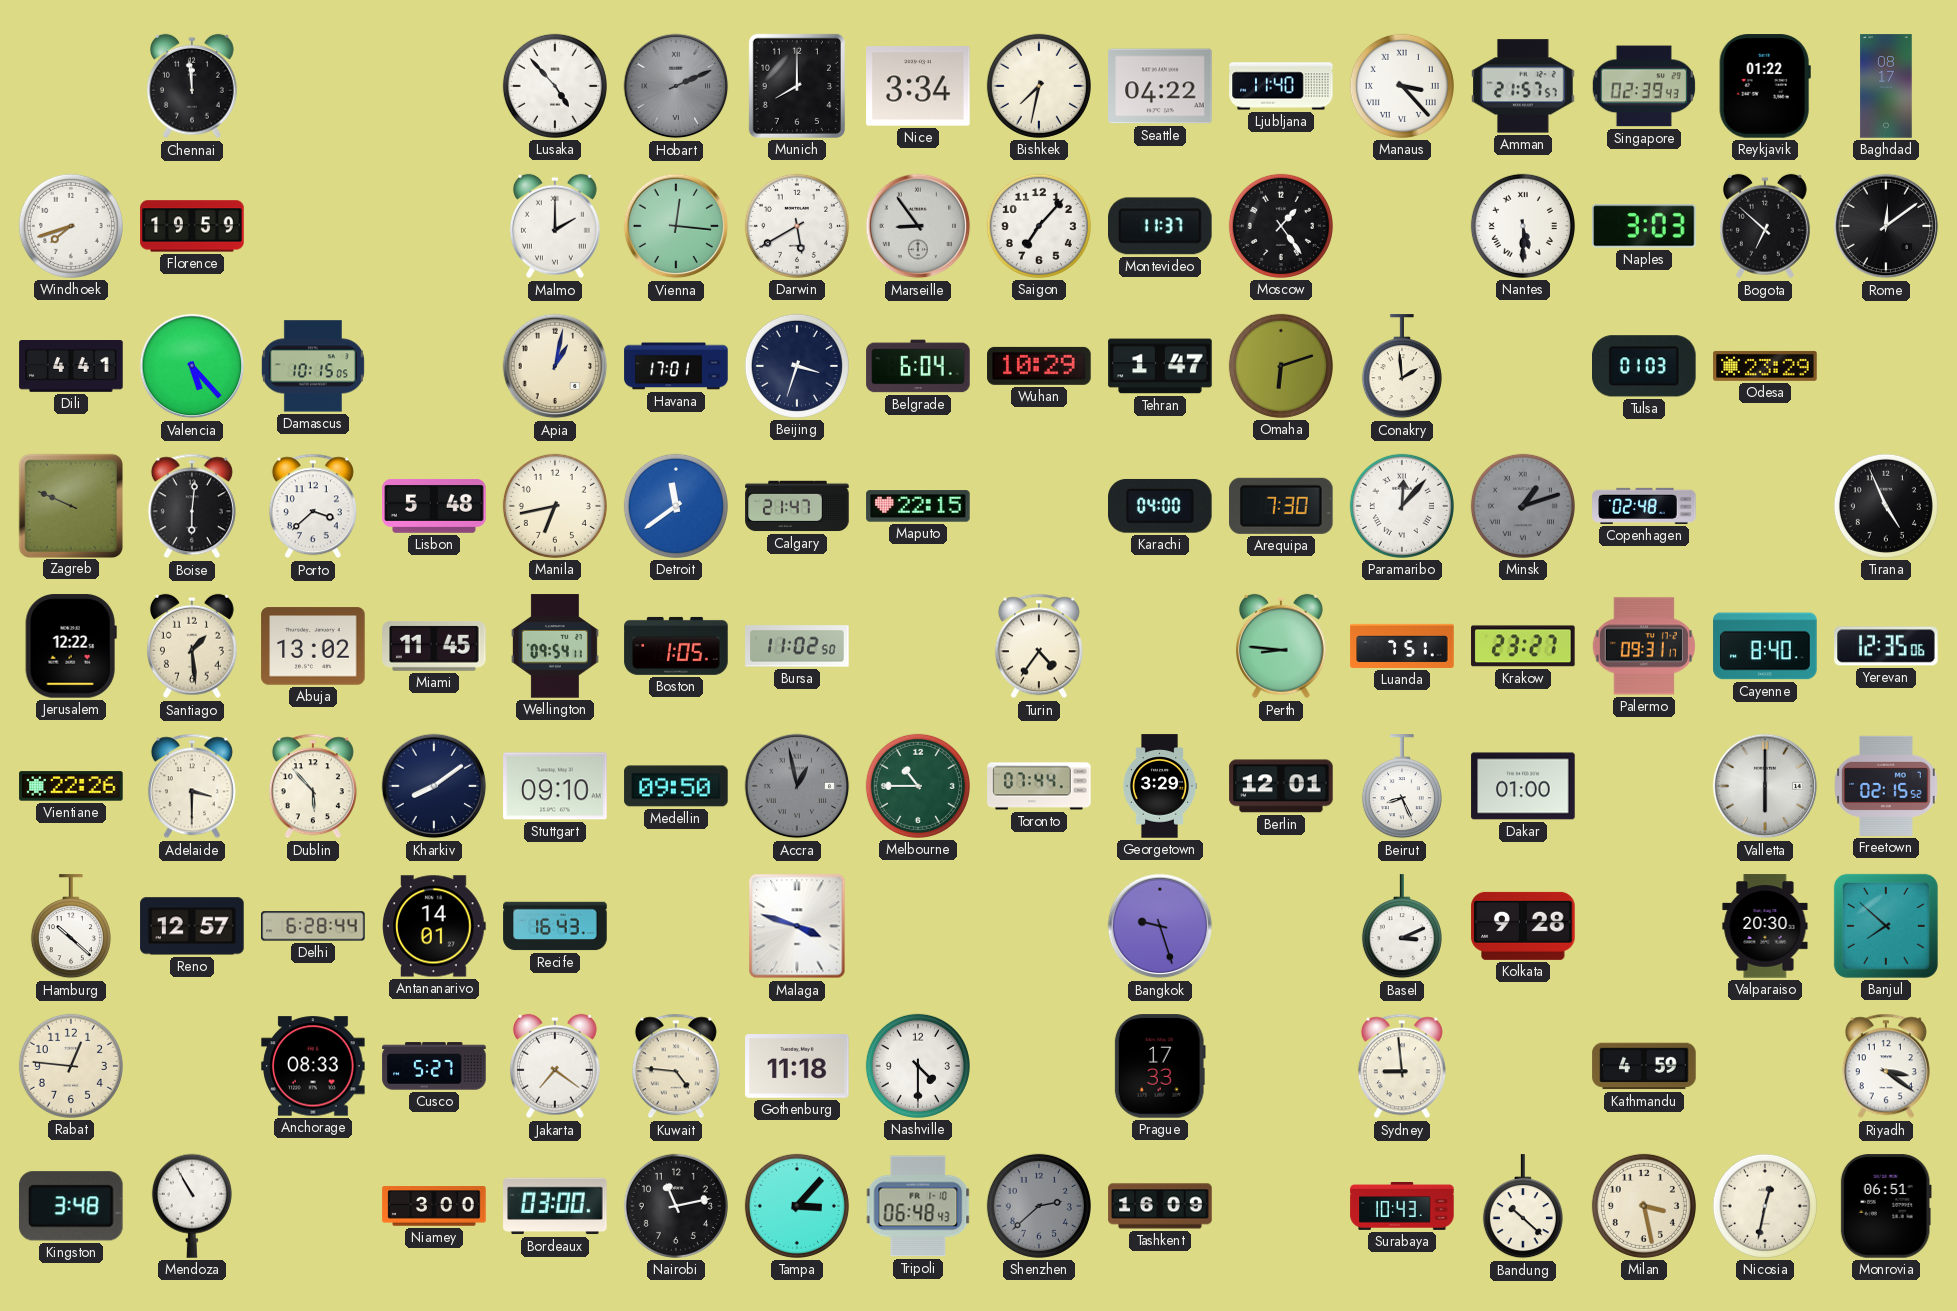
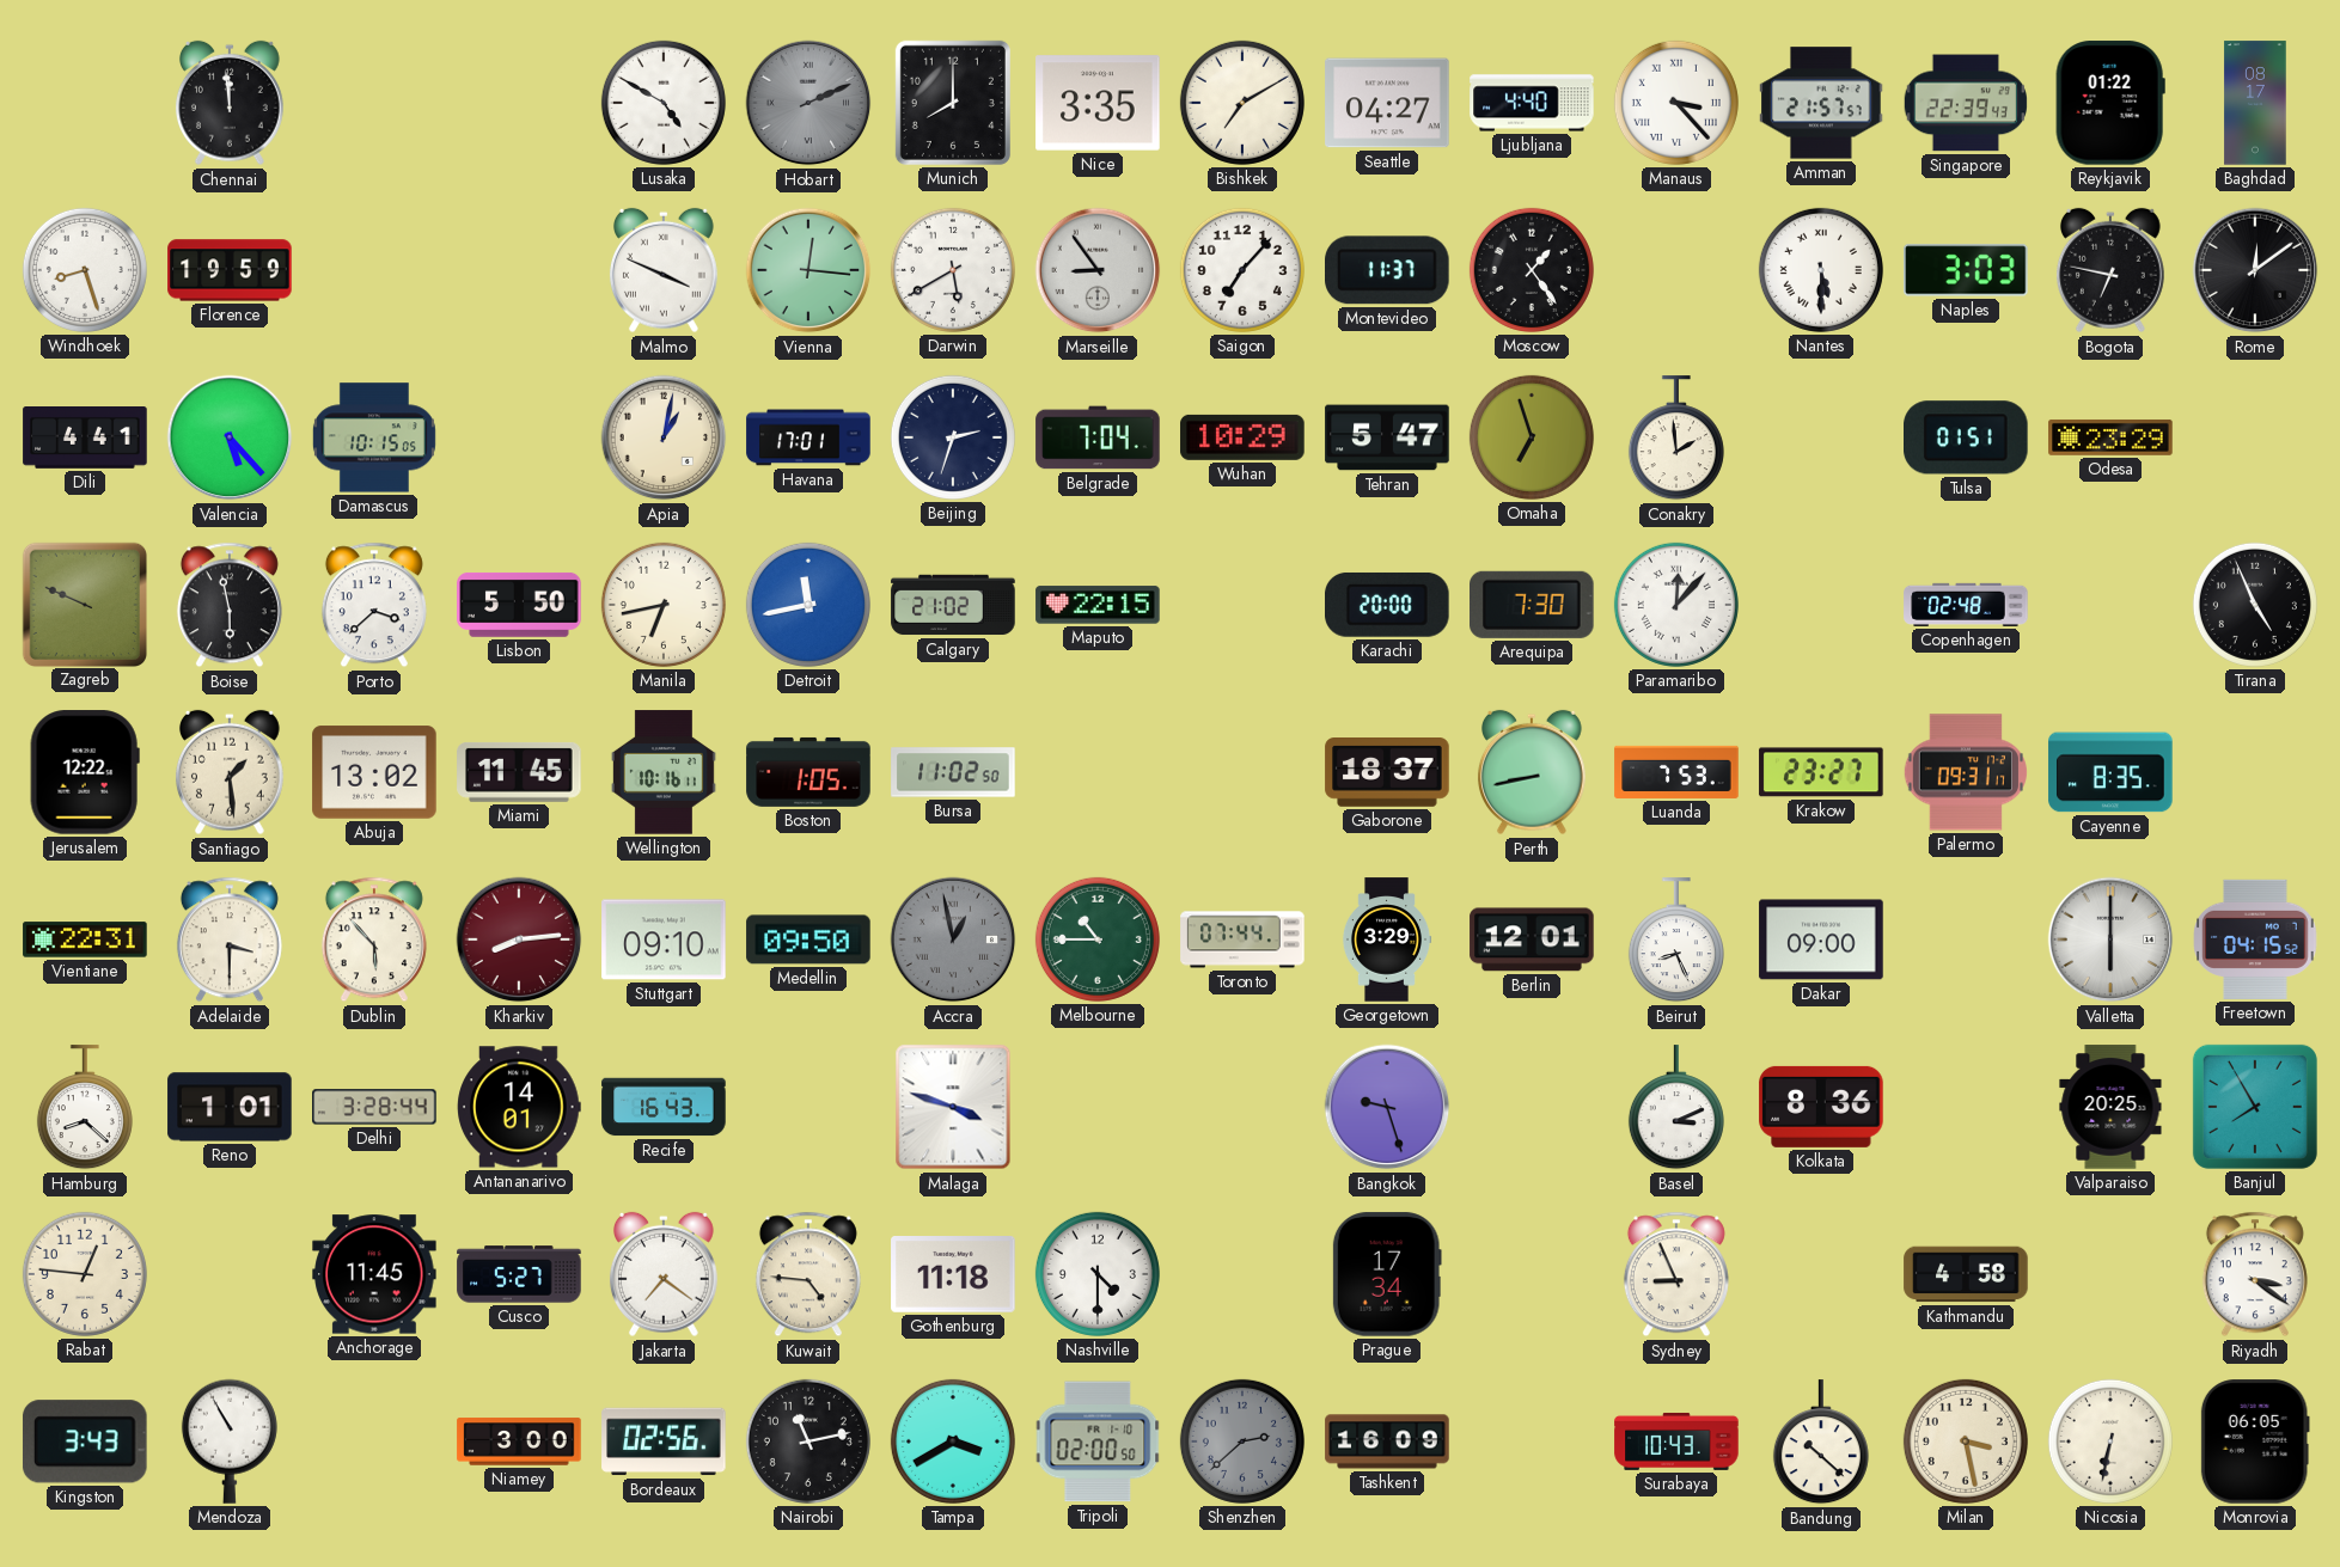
Lusaka: 4:53 -> 4:50 (664, 103)
Nice: 3:34 -> 3:35 (1098, 103)
Bishkek: 7:32 -> 7:10 (1242, 103)
Seattle: 04:22 -> 04:27 (1387, 103)
Ljubljana: 11:40 -> 4:40 (1532, 103)
Singapore: 02:39 -> 22:39 (1965, 103)
Windhoek: 7:42 -> 8:27 (85, 270)
Malmo: 2:00 -> 3:49 (664, 270)
Bogota: 6:52 -> 6:47 (2110, 270)
Beijing: 3:33 -> 2:33 (953, 437)
Belgrade: 6:04 -> 7:04 (1098, 437)
Tehran: 1:47 -> 5:47 (1387, 437)
Omaha: 6:12 -> 6:57 (1532, 437)
Tulsa: 01:03 -> 01:51 (1967, 437)
Boise: 6:01 -> 5:58 (230, 605)
Lisbon: 5:48 -> 5:50 (519, 605)
Detroit: 11:39 -> 11:43 (808, 605)
Calgary: 21:47 -> 21:02 (953, 605)
Karachi: 04:00 -> 20:00 (1388, 605)
Minsk: 1:12 -> none (1523, 506)
Wellington: 09:54 -> 10:16 (664, 772)
Turin: 4:36 -> none (1039, 646)
Gaborone: none -> 18:37 (1387, 772)
Perth: 8:46 -> 8:43 (1532, 772)
Luanda: 7:51 -> 7:53 (1676, 772)
Cayenne: 8:40 -> 8:35 (2110, 772)
Yerevan: 12:35 -> none (1886, 646)
Vientiane: 22:26 -> 22:31 (85, 939)
Kharkiv: 8:09 -> 8:14 (519, 939)
Kharkiv dial: navy -> burgundy (519, 939)
Dakar: 01:00 -> 09:00 (1821, 939)
Freetown: 02:15 -> 04:15 (2255, 939)
Hamburg: 10:22 -> 8:22 (85, 1108)
Reno: 12:57 -> 1:01 (230, 1107)
Delhi: 6:28 -> 3:28 (374, 1107)
Kolkata: 9:28 -> 8:36 (1821, 1107)
Valparaiso: 20:30 -> 20:25 (2110, 1107)
Banjul: 7:52 -> 7:55 (2255, 1107)
Anchorage: 08:33 -> 11:45 (374, 1274)
Prague: 17:33 -> 17:34 (1387, 1274)
Sydney: 8:59 -> 8:56 (1676, 1274)
Kathmandu: 4:59 -> 4:58 (1966, 1274)
Kingston: 3:48 -> 3:43 (85, 1441)
Bordeaux: 03:00 -> 02:56 (664, 1441)
Tampa: 3:07 -> 3:40 (953, 1441)
Tripoli: 06:48 -> 02:00 (1098, 1441)
Nicosia: 12:32 -> 6:32 (2110, 1441)
Monrovia: 06:51 -> 06:05 (2255, 1441)
